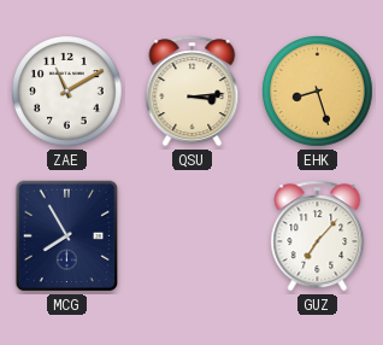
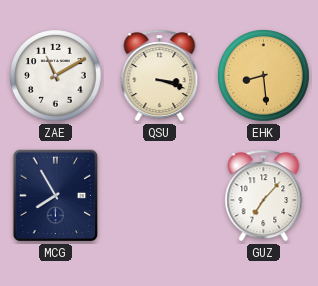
QSU: 3:14 -> 3:18 (160, 76)
EHK: 8:27 -> 8:29 (264, 76)
